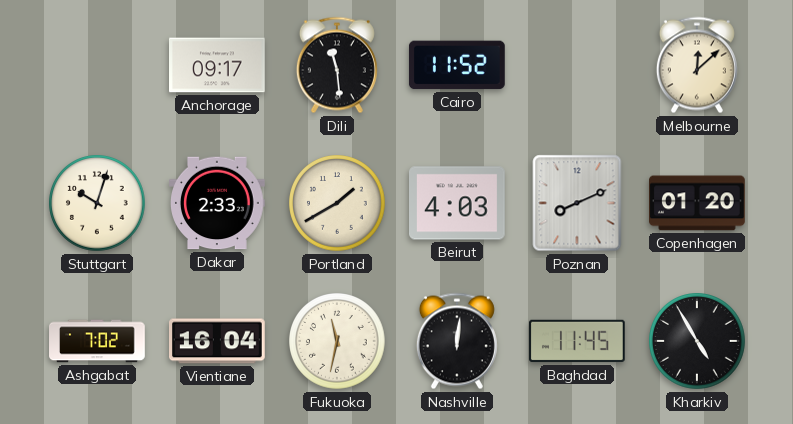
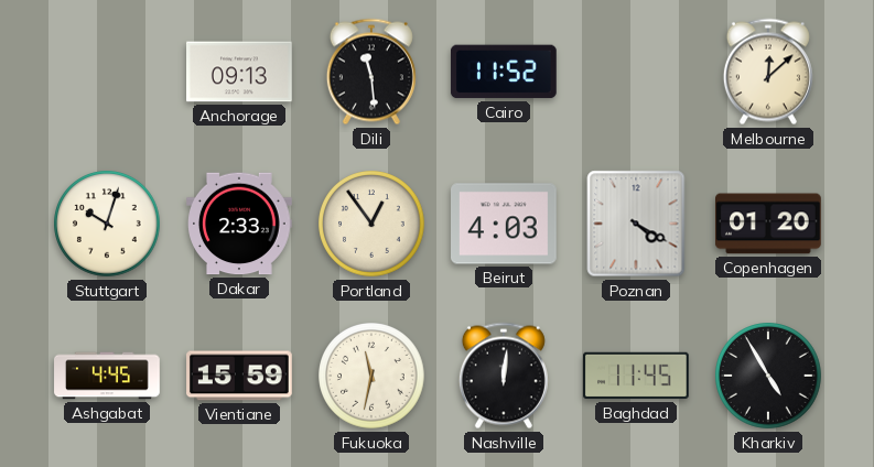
Anchorage: 09:17 -> 09:13 (240, 72)
Portland: 1:40 -> 12:54 (371, 224)
Poznan: 8:11 -> 4:20 (636, 224)
Ashgabat: 7:02 -> 4:45 (107, 376)
Vientiane: 16:04 -> 15:59 (240, 376)
